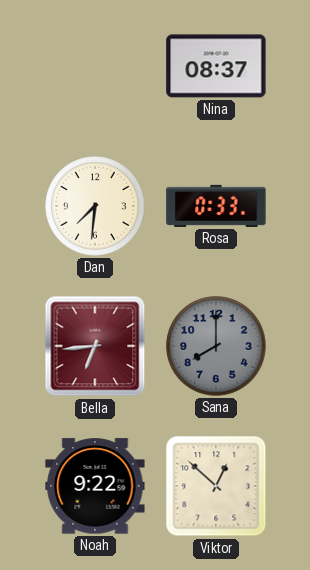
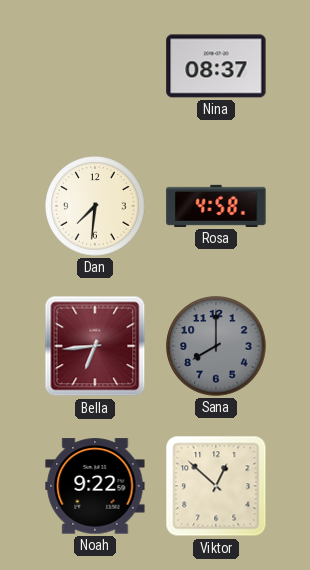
Rosa: 0:33 -> 4:58 (216, 206)
